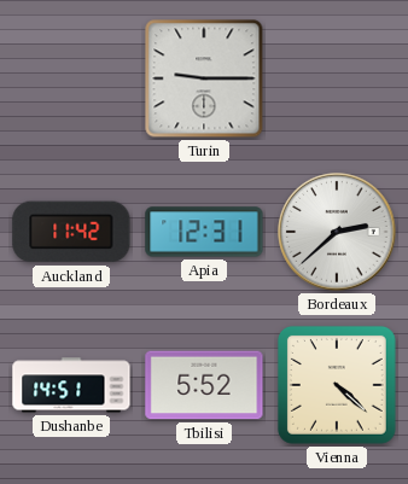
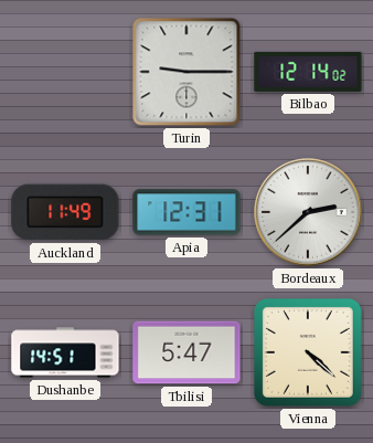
Bilbao: none -> 12:14 (308, 72)
Auckland: 11:42 -> 11:49 (65, 212)
Tbilisi: 5:52 -> 5:47 (186, 352)
